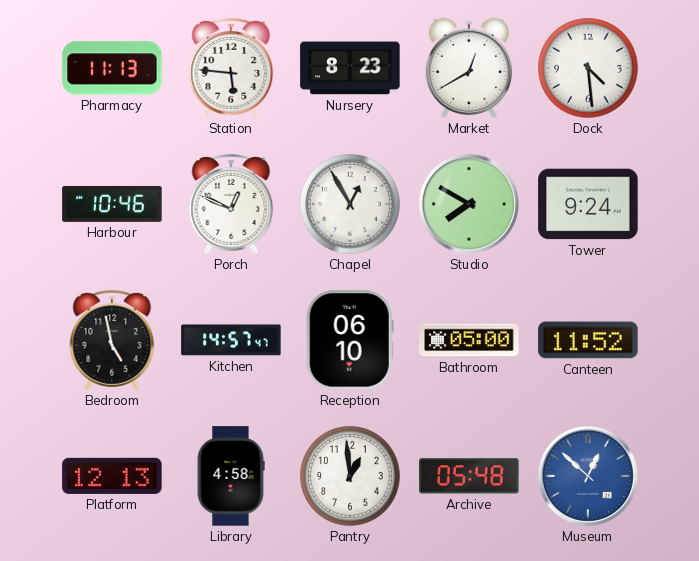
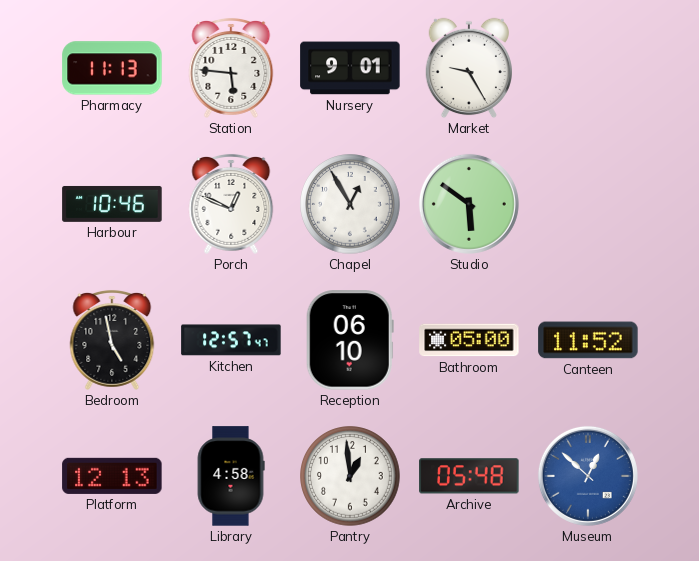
Nursery: 8:23 -> 9:01 (350, 68)
Market: 12:40 -> 9:25 (468, 68)
Dock: 4:29 -> none (588, 68)
Studio: 7:50 -> 5:51 (469, 204)
Tower: 9:24 -> none (588, 204)
Kitchen: 14:57 -> 12:57 (231, 340)
